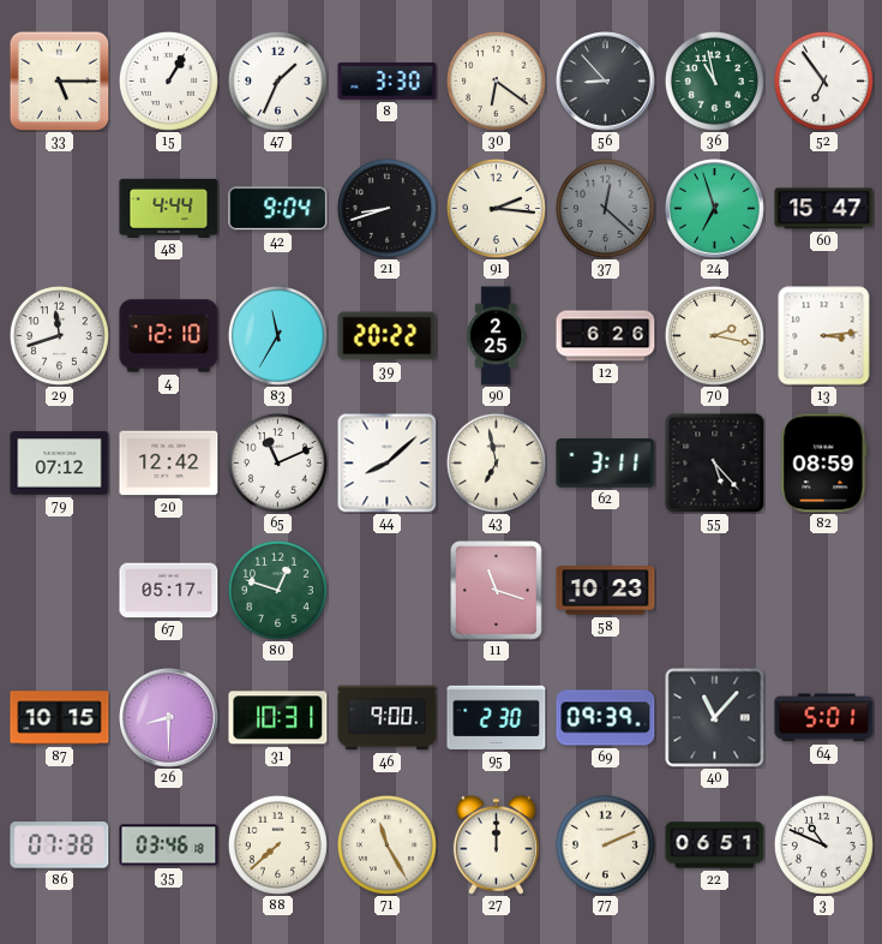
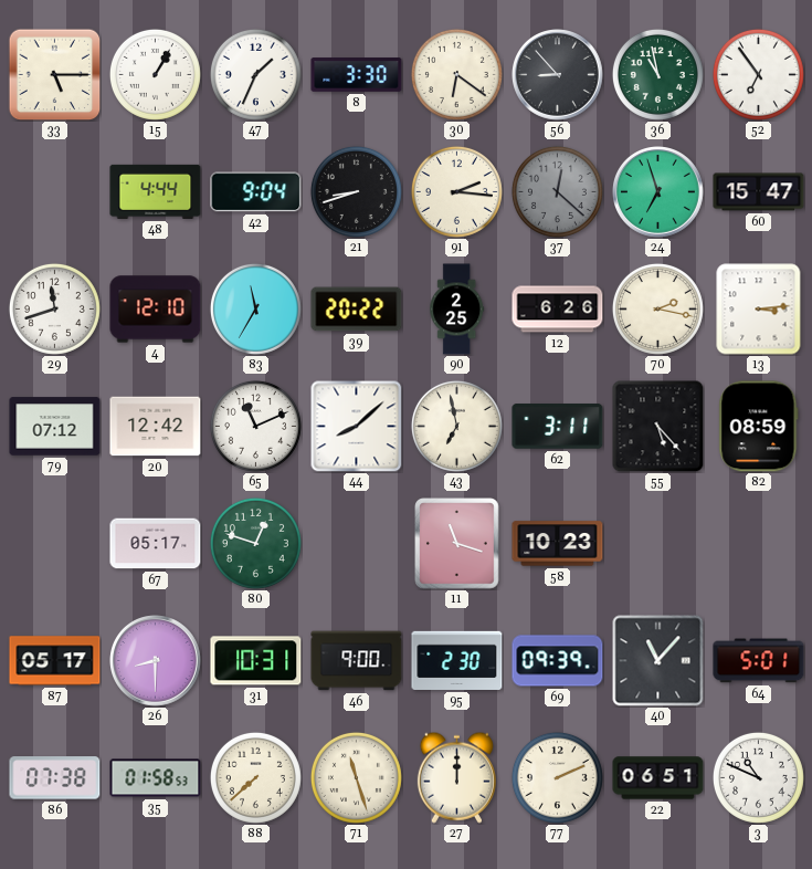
87: 10:15 -> 05:17 (55, 661)
35: 03:46 -> 01:58 (156, 778)
71: 11:25 -> 11:27 (356, 777)
